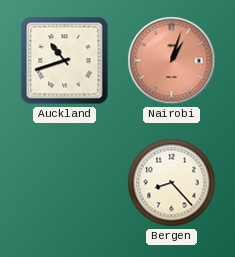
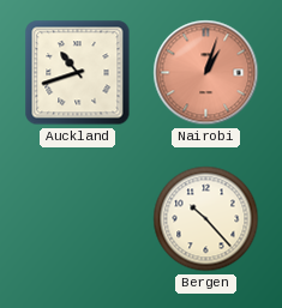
Bergen: 8:23 -> 10:23 (206, 219)
